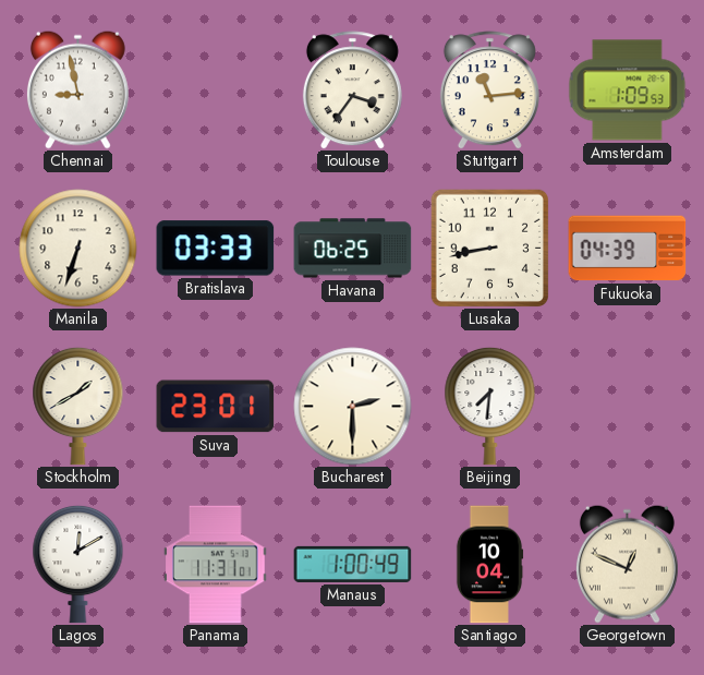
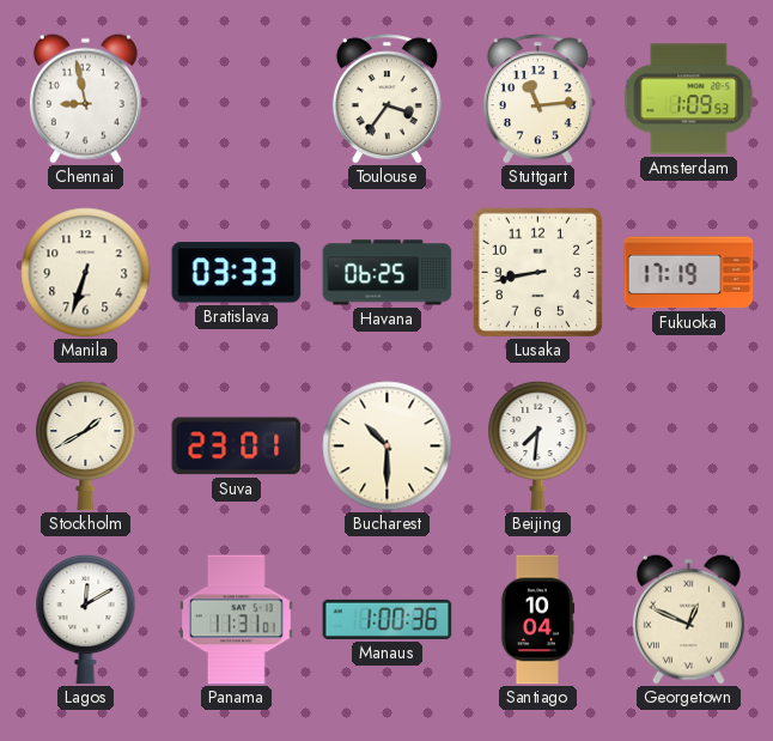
Fukuoka: 04:39 -> 17:19 (689, 273)
Bucharest: 2:30 -> 10:30 (388, 447)
Manaus: 1:00:49 -> 1:00:36 (388, 619)
